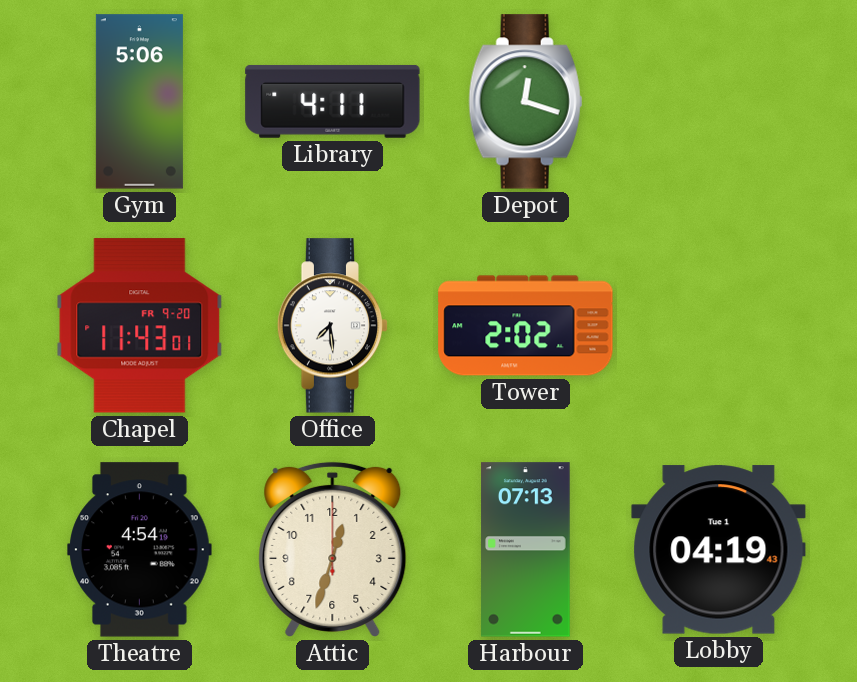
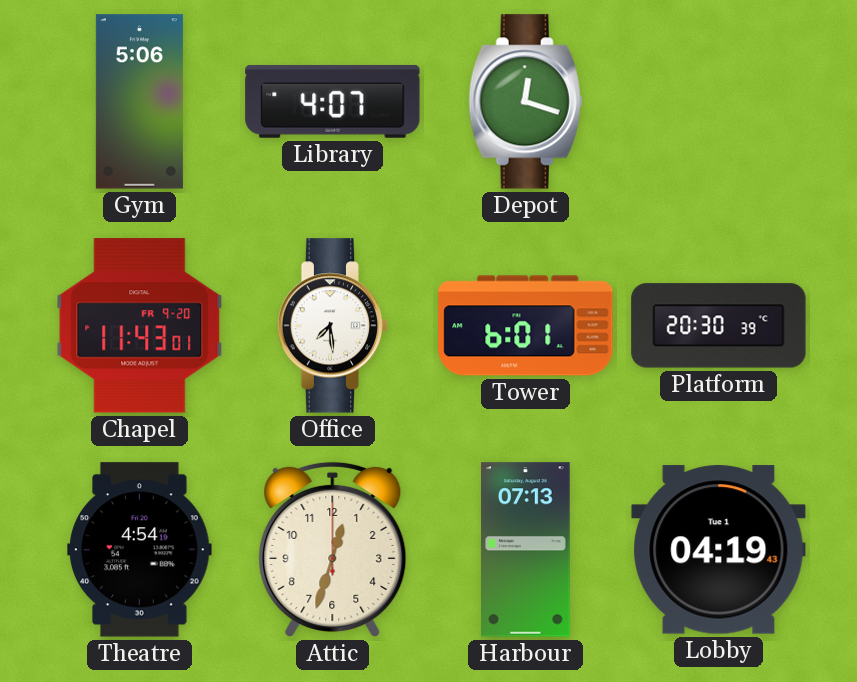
Library: 4:11 -> 4:07 (333, 101)
Tower: 2:02 -> 6:01 (526, 326)
Platform: none -> 20:30 (719, 326)
